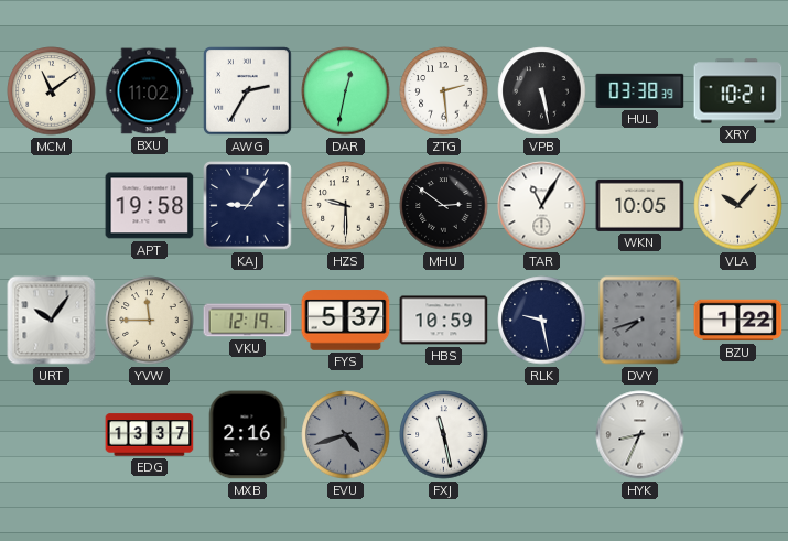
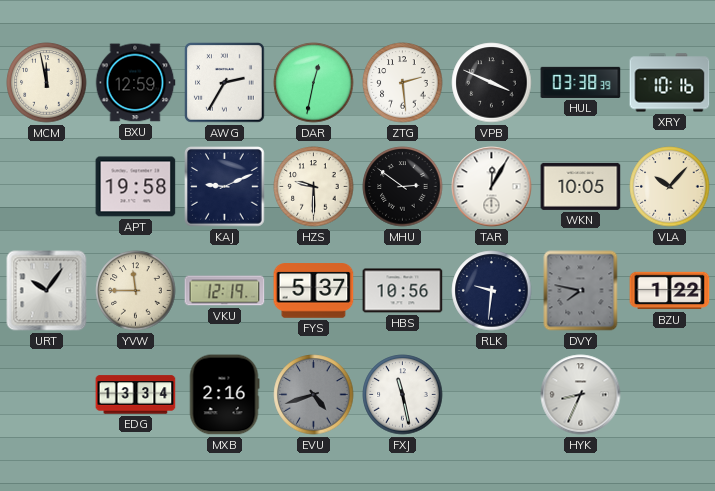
MCM: 11:09 -> 11:58 (47, 83)
BXU: 11:02 -> 12:59 (135, 83)
VPB: 5:28 -> 3:49 (492, 83)
XRY: 10:21 -> 10:16 (670, 83)
KAJ: 9:06 -> 9:11 (225, 187)
TAR: 11:05 -> 12:05 (492, 187)
HBS: 10:59 -> 10:56 (403, 291)
RLK: 9:28 -> 9:31 (492, 291)
DVY: 7:42 -> 7:47 (581, 291)
EDG: 13:37 -> 13:34 (136, 395)
